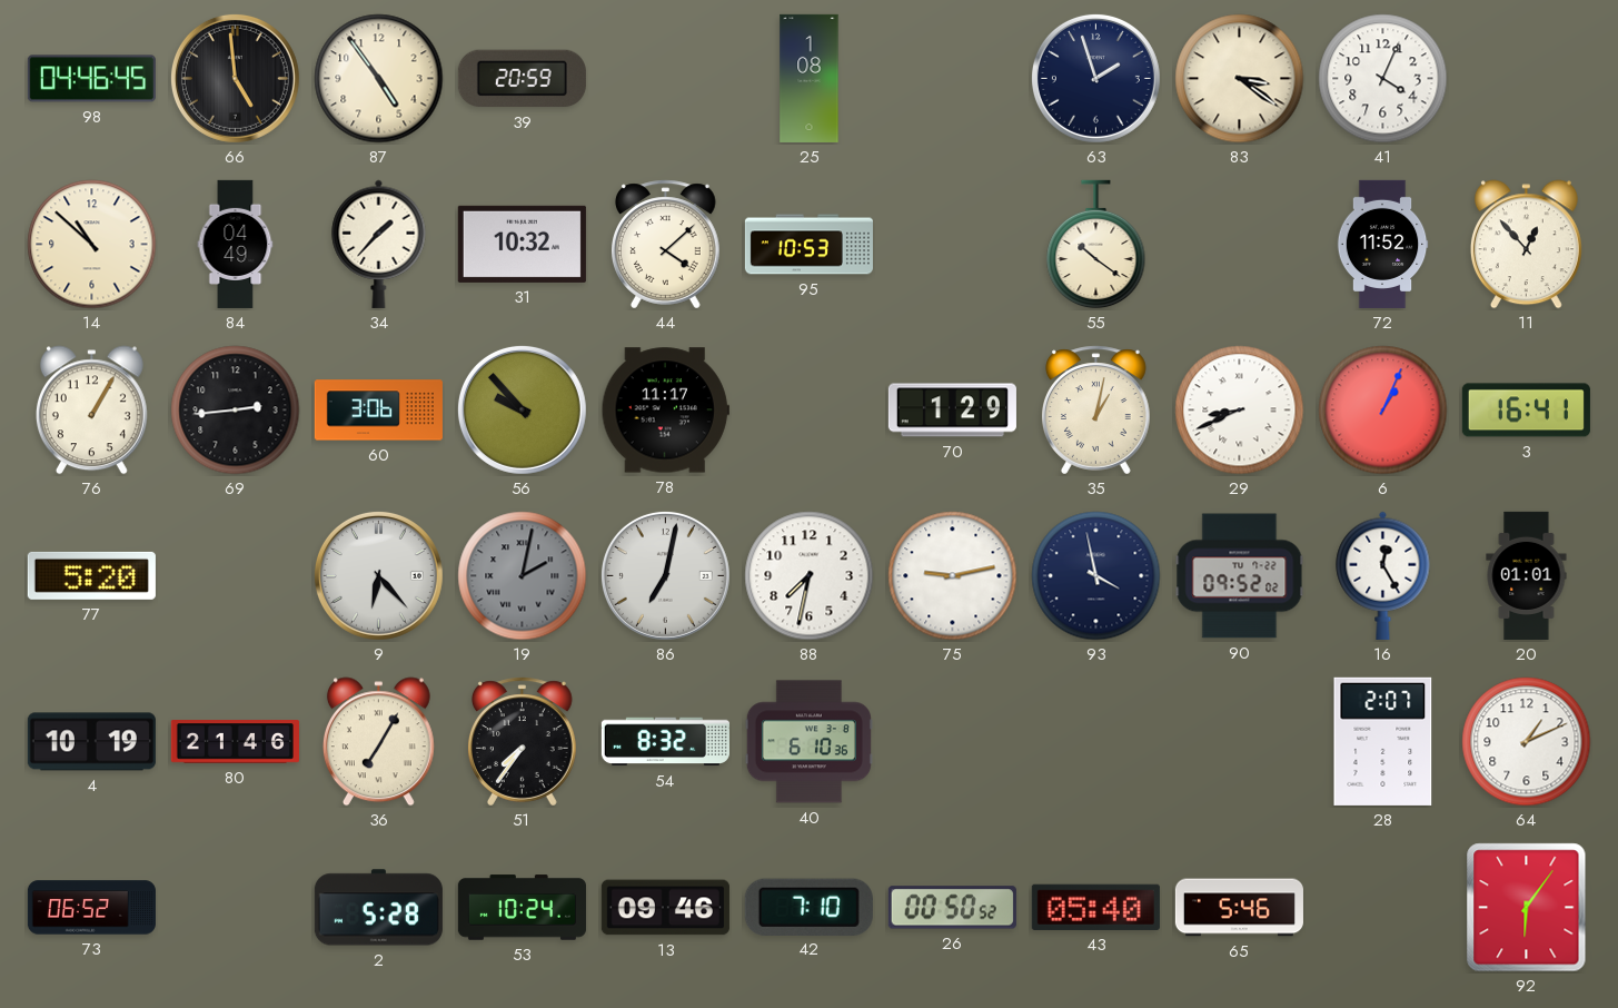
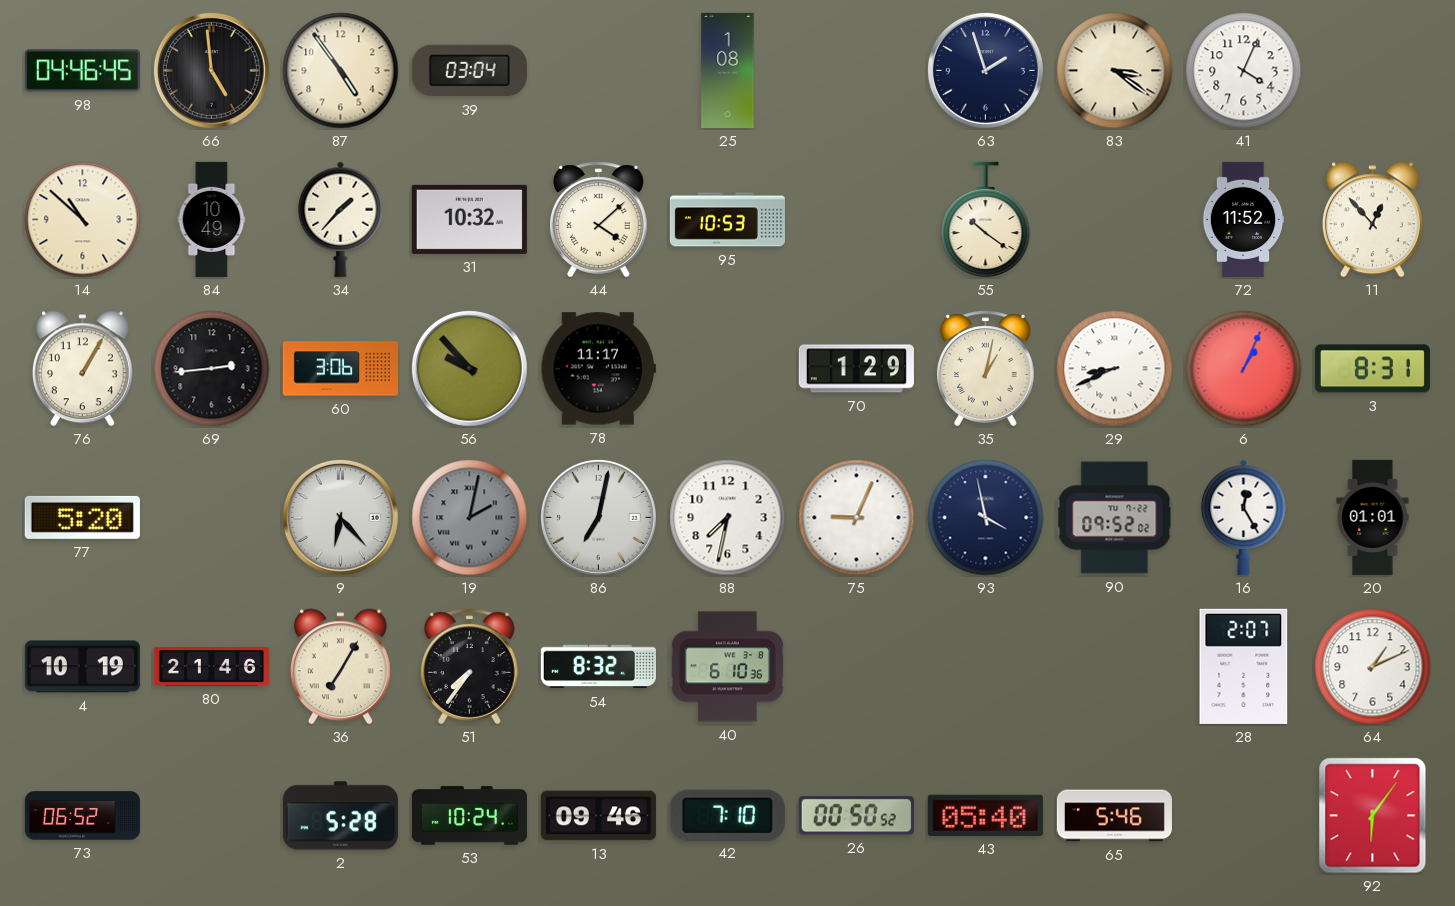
39: 20:59 -> 03:04 (469, 71)
84: 04:49 -> 10:49 (212, 219)
3: 16:41 -> 8:31 (1372, 369)
75: 9:13 -> 9:04 (857, 518)
